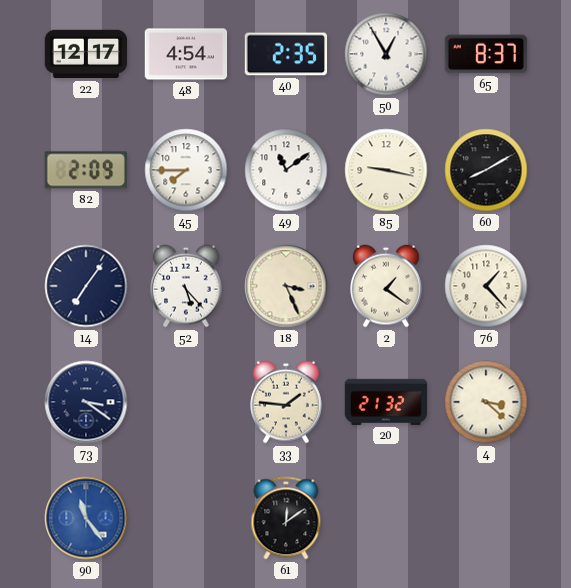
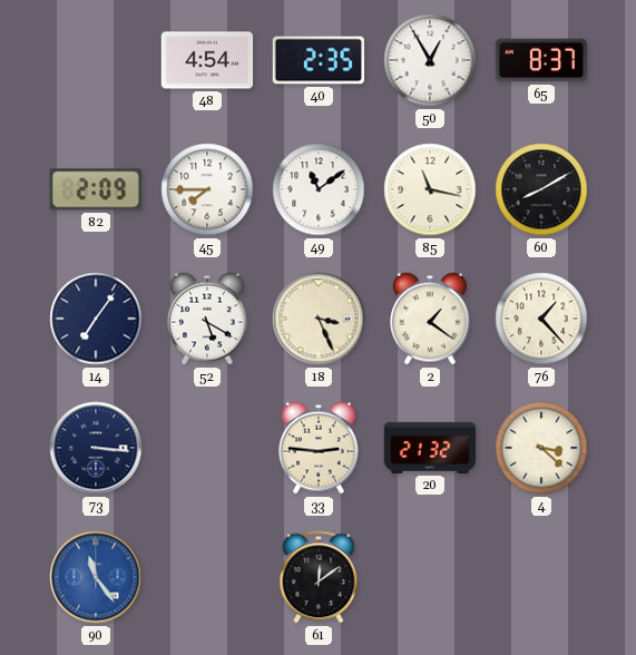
22: 12:17 -> none (86, 54)
85: 9:17 -> 11:17 (430, 189)
52: 5:23 -> 5:20 (208, 319)
73: 3:21 -> 3:16 (96, 448)
33: 1:46 -> 2:46 (320, 448)
